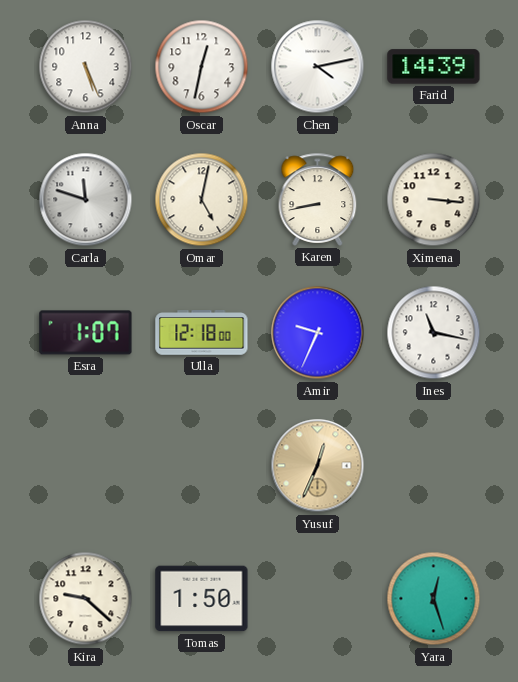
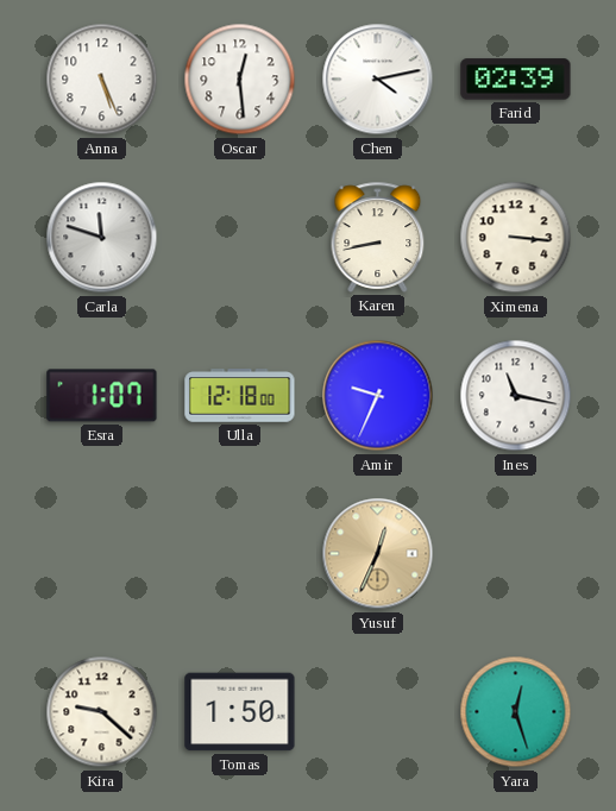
Oscar: 12:32 -> 12:29 (240, 80)
Farid: 14:39 -> 02:39 (516, 80)
Omar: 5:02 -> none (202, 200)
